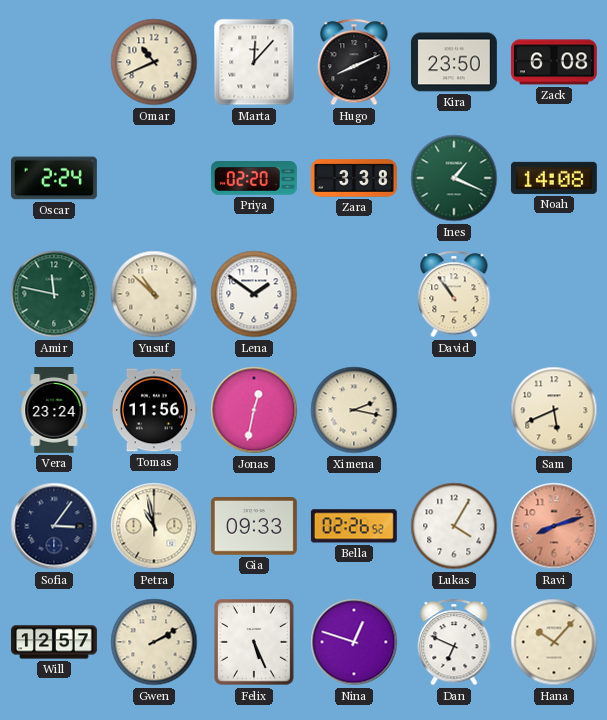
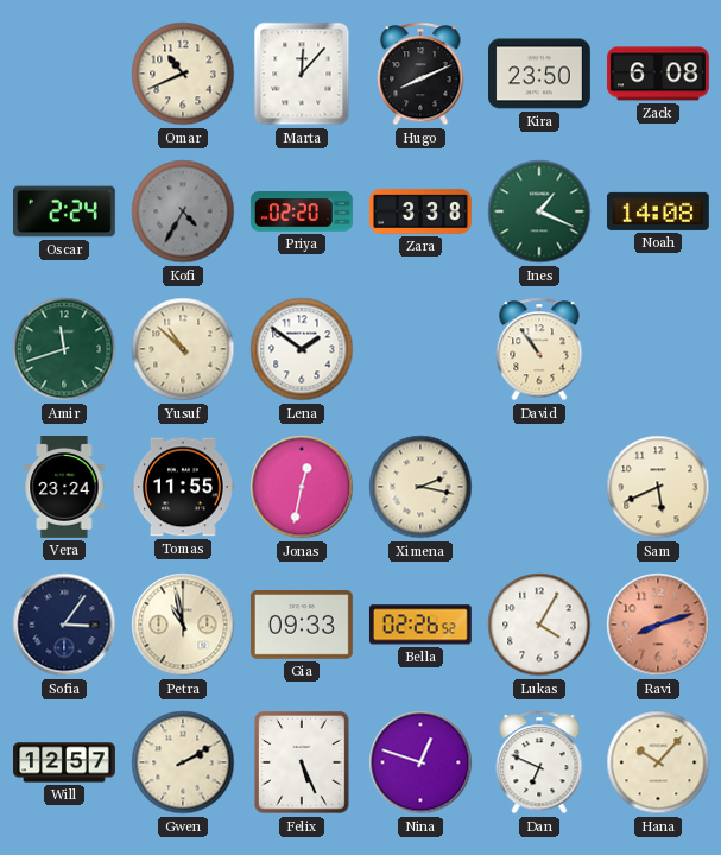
Kofi: none -> 4:35 (183, 211)
Amir: 11:47 -> 11:42 (64, 349)
Tomas: 11:56 -> 11:55 (183, 487)
